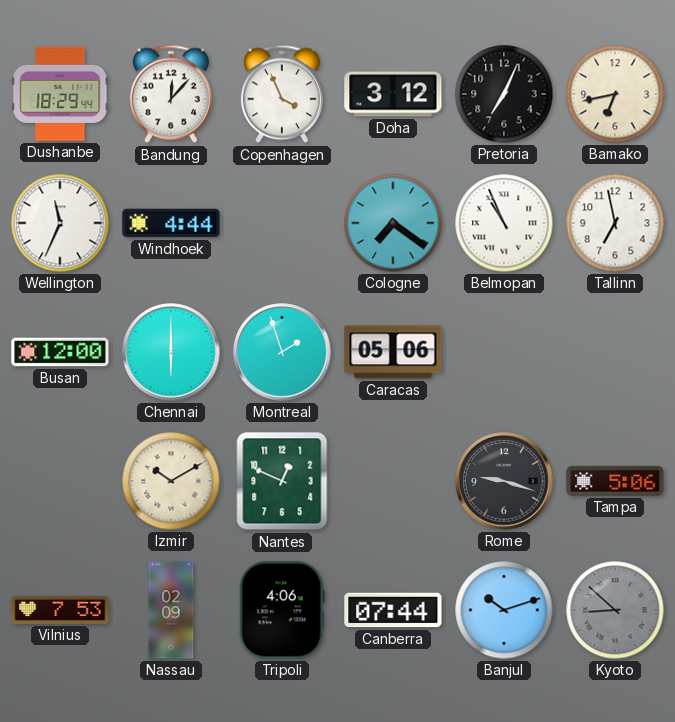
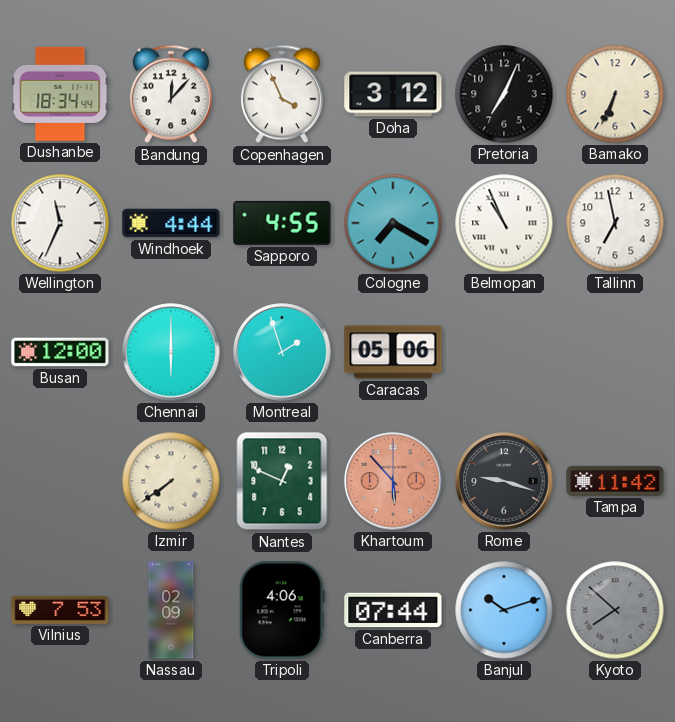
Dushanbe: 18:29 -> 18:34 (60, 94)
Bamako: 6:43 -> 6:34 (615, 94)
Sapporo: none -> 4:55 (282, 223)
Cologne: 7:21 -> 7:20 (393, 223)
Izmir: 10:10 -> 7:39 (171, 481)
Khartoum: none -> 5:53 (393, 481)
Tampa: 5:06 -> 11:42 (615, 481)
Kyoto: 8:52 -> 7:52 (615, 610)
